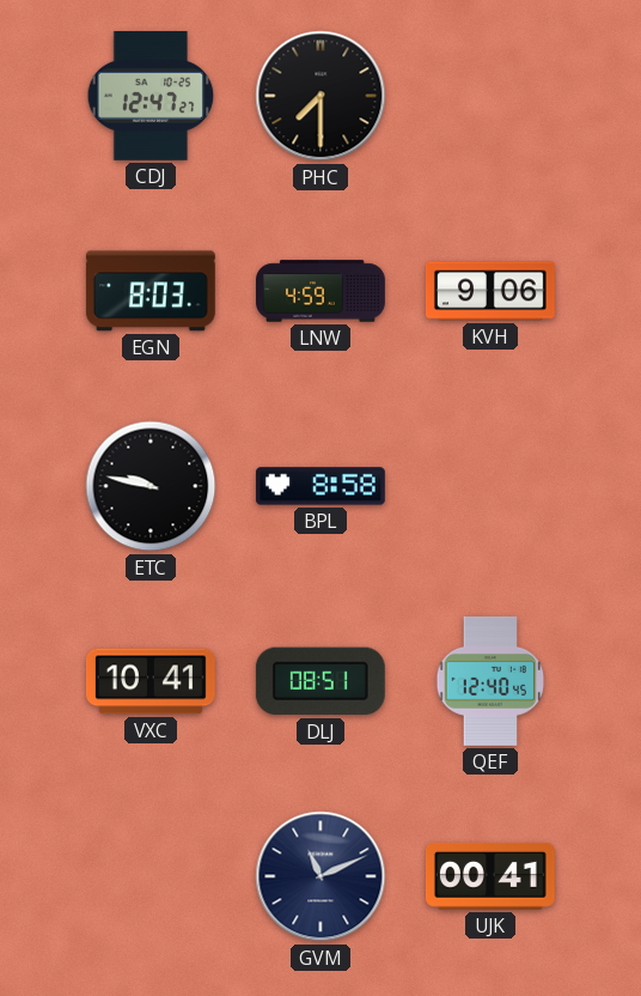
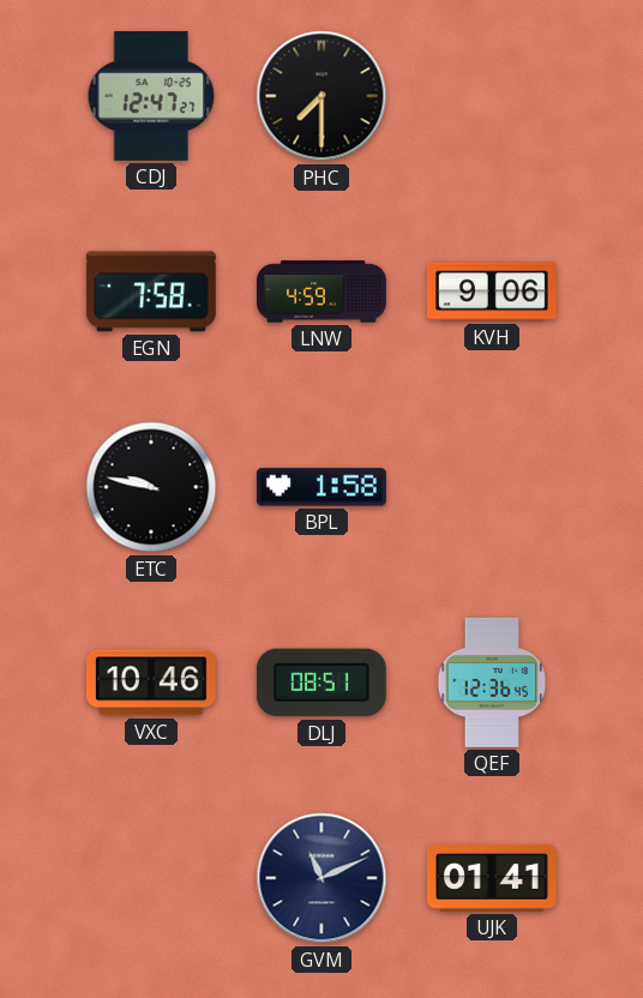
EGN: 8:03 -> 7:58 (151, 291)
BPL: 8:58 -> 1:58 (321, 487)
VXC: 10:41 -> 10:46 (151, 683)
QEF: 12:40 -> 12:36 (492, 683)
UJK: 00:41 -> 01:41 (492, 878)
